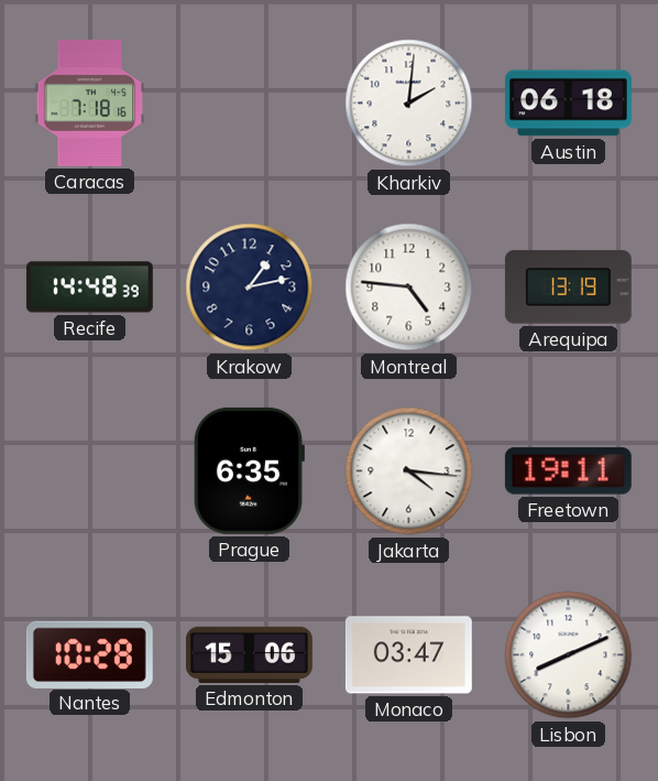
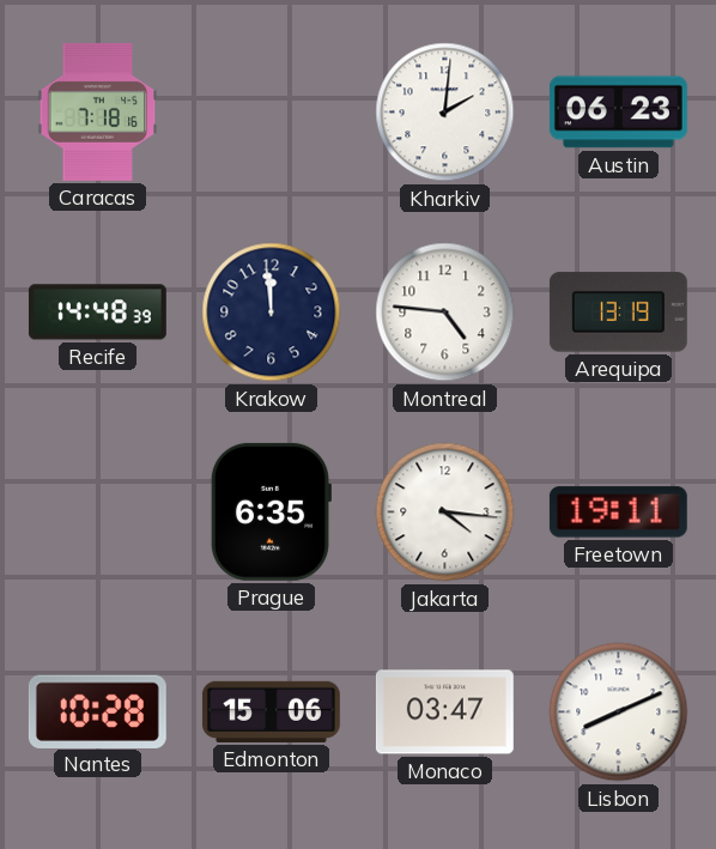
Austin: 06:18 -> 06:23 (618, 113)
Krakow: 1:13 -> 11:59 (272, 313)
